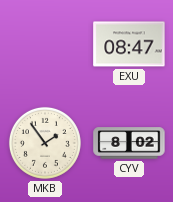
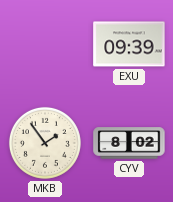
EXU: 08:47 -> 09:39 (129, 44)
